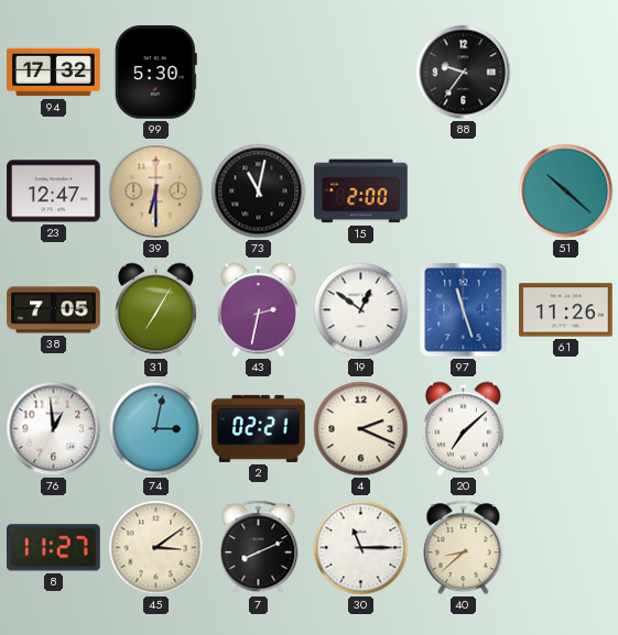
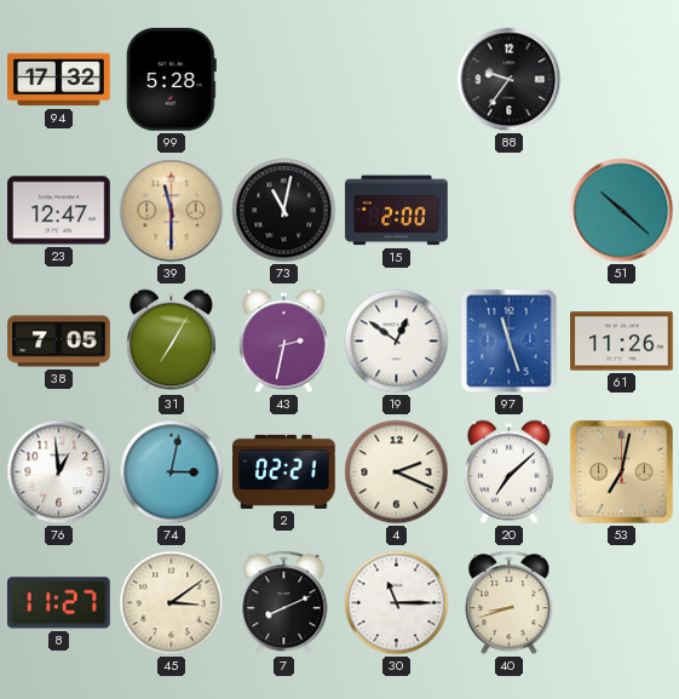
99: 5:30 -> 5:28 (171, 80)
39: 6:30 -> 11:30 (172, 211)
53: none -> 7:02 (621, 471)
40: 8:38 -> 8:42 (510, 603)
